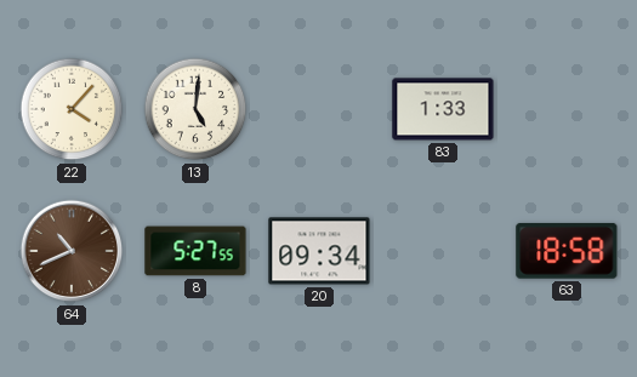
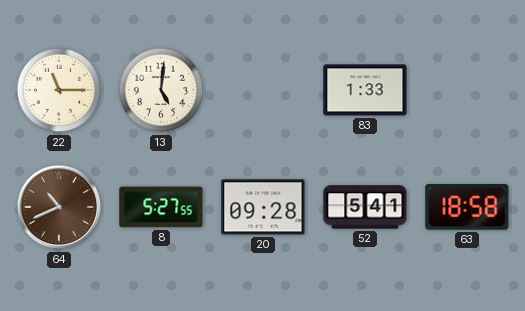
22: 4:07 -> 11:15 (59, 90)
20: 09:34 -> 09:28 (263, 207)
52: none -> 5:41 (365, 207)
